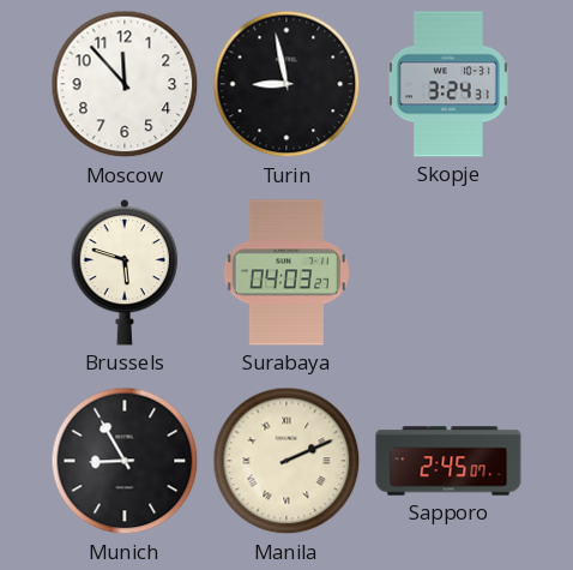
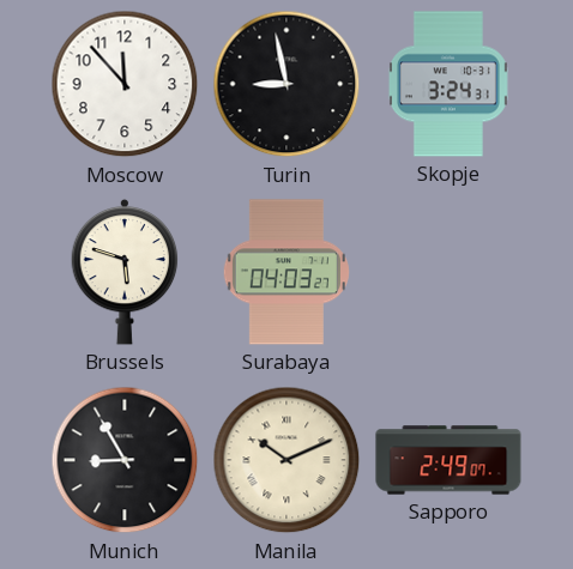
Manila: 2:11 -> 10:11 (286, 460)
Sapporo: 2:45 -> 2:49 (448, 460)
